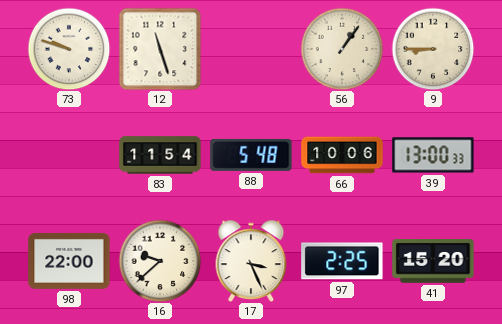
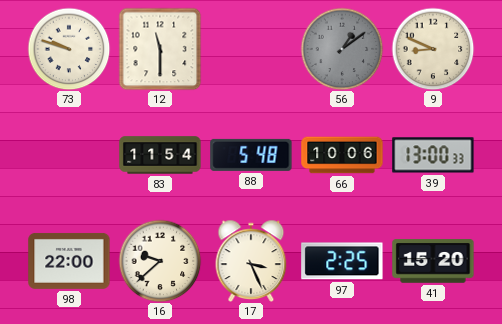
12: 11:27 -> 11:30 (160, 49)
56: 1:06 -> 1:09 (342, 49)
56 dial: cream -> grey (342, 49)
9: 8:45 -> 8:49 (433, 49)
